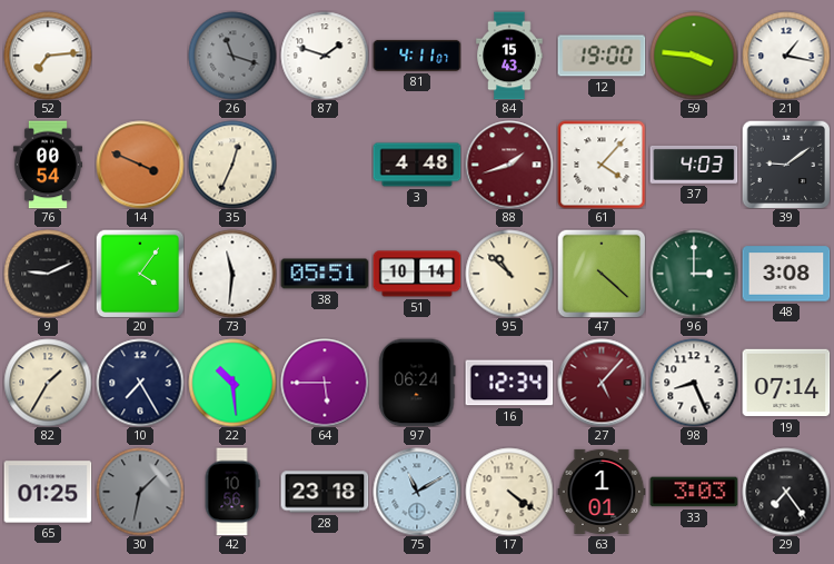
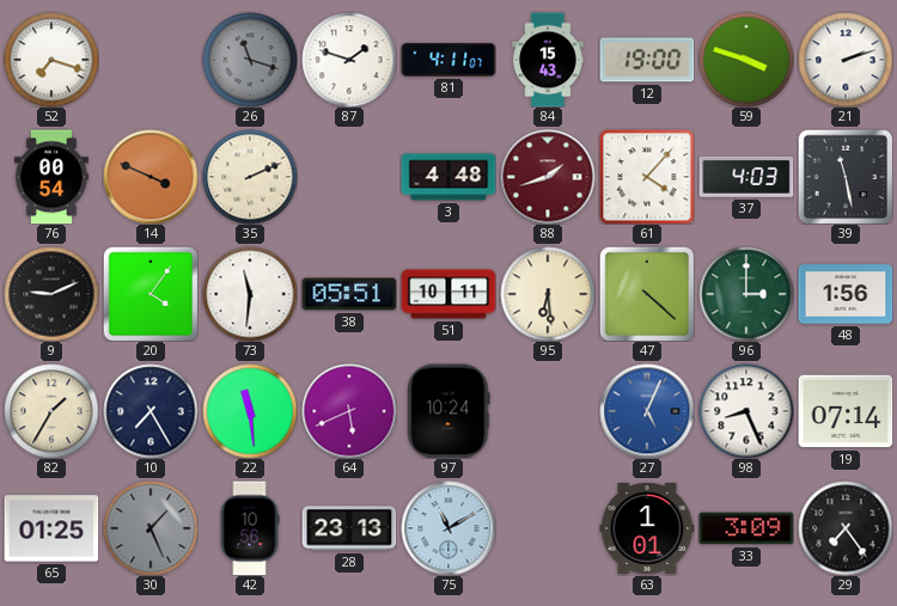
52: 7:14 -> 7:18 (51, 60)
59: 3:46 -> 3:48 (746, 60)
21: 1:17 -> 2:12 (846, 60)
35: 12:34 -> 2:11 (250, 177)
39: 9:09 -> 11:28 (846, 177)
51: 10:14 -> 10:11 (448, 294)
95: 10:52 -> 6:29 (548, 294)
48: 3:08 -> 1:56 (846, 294)
22: 10:29 -> 11:29 (250, 411)
64: 5:45 -> 5:41 (349, 411)
97: 06:24 -> 10:24 (448, 411)
16: 12:34 -> none (509, 383)
27: 5:07 -> 5:04 (647, 411)
27 dial: burgundy -> blue (647, 411)
30: 1:32 -> 1:26 (151, 528)
28: 23:18 -> 23:13 (349, 528)
17: 4:21 -> none (509, 492)
33: 3:03 -> 3:09 (746, 528)
